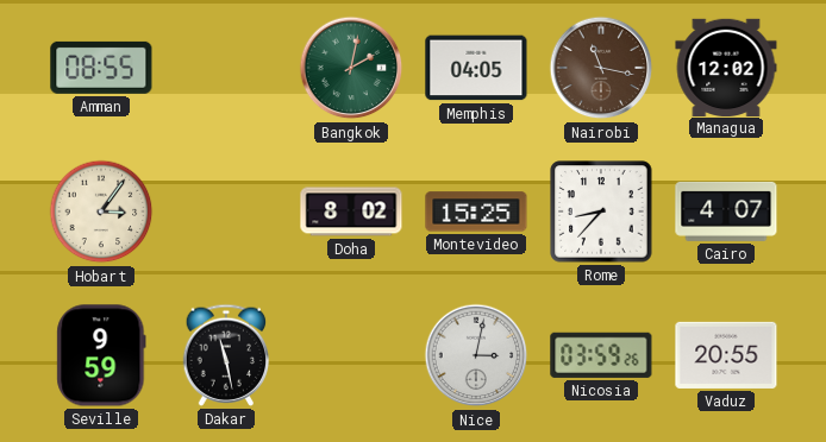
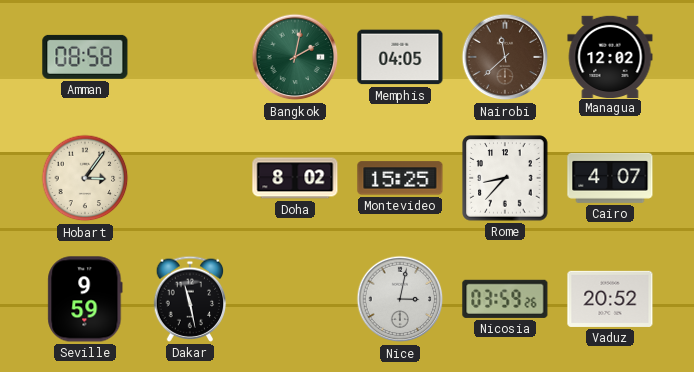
Amman: 08:55 -> 08:58 (85, 57)
Nairobi: 11:17 -> 11:38 (505, 57)
Vaduz: 20:55 -> 20:52 (610, 299)
